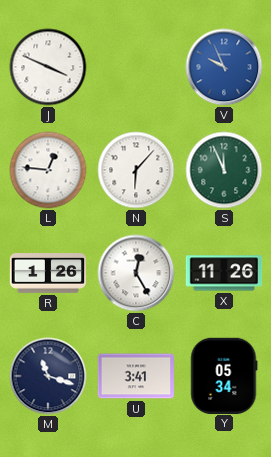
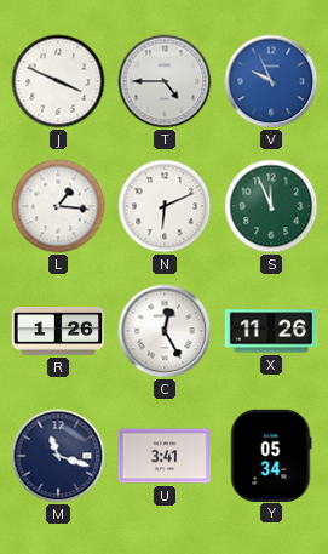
T: none -> 4:45 (165, 81)
L: 12:46 -> 1:16 (58, 206)
N: 6:07 -> 6:11 (165, 206)
